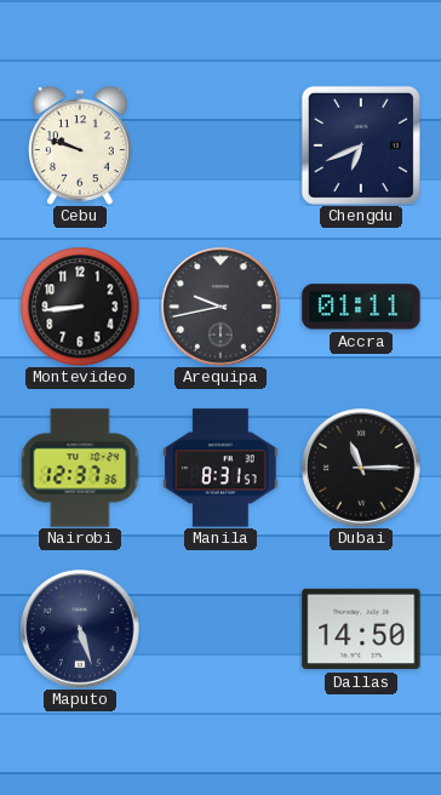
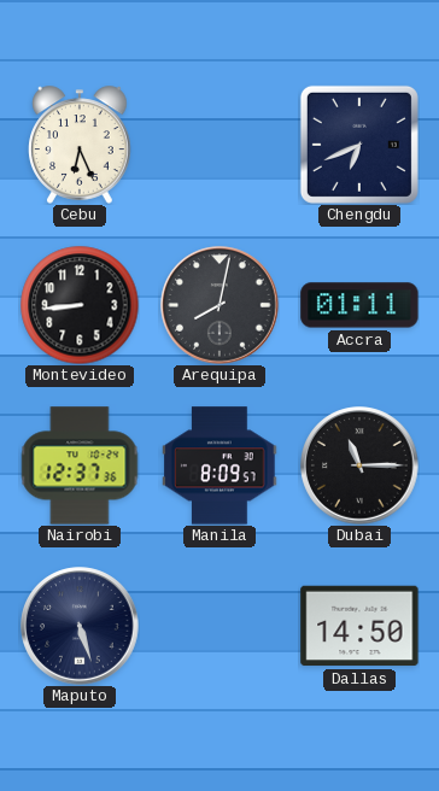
Cebu: 9:48 -> 6:26 (80, 145)
Arequipa: 9:43 -> 8:02 (219, 305)
Manila: 8:31 -> 8:09 (219, 465)
